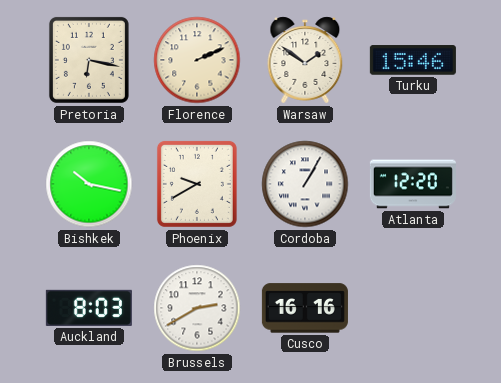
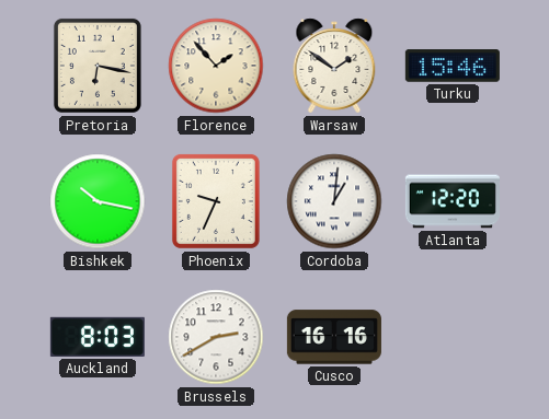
Florence: 2:11 -> 1:53 (216, 66)
Phoenix: 9:40 -> 9:34 (216, 201)
Cordoba: 1:05 -> 1:01 (334, 201)
